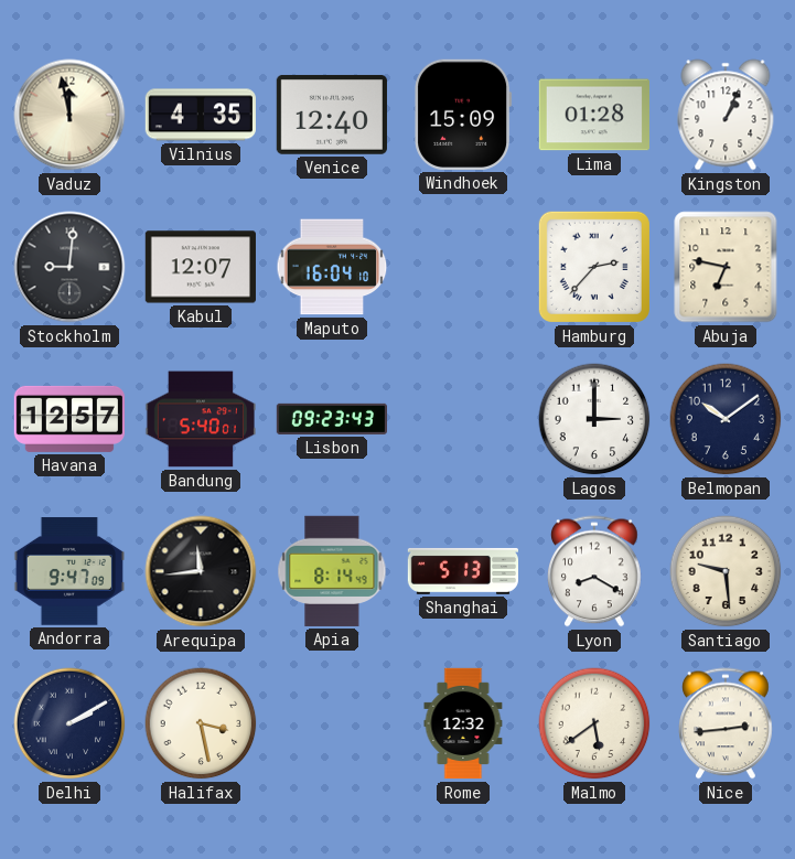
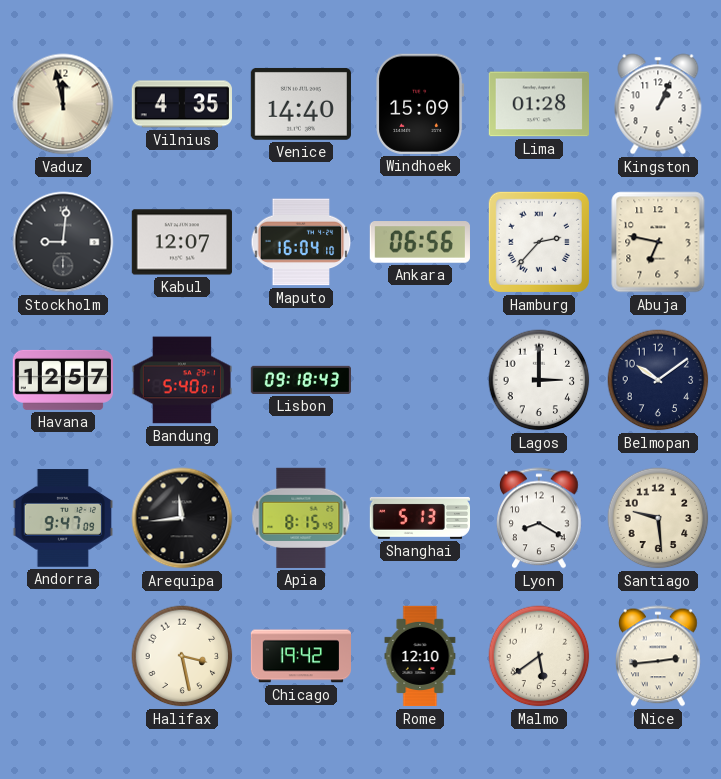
Venice: 12:40 -> 14:40 (301, 104)
Ankara: none -> 06:56 (420, 242)
Lisbon: 09:23 -> 09:18 (300, 380)
Apia: 8:14 -> 8:15 (301, 518)
Delhi: 2:10 -> none (69, 723)
Chicago: none -> 19:42 (300, 656)
Rome: 12:32 -> 12:10 (420, 656)
